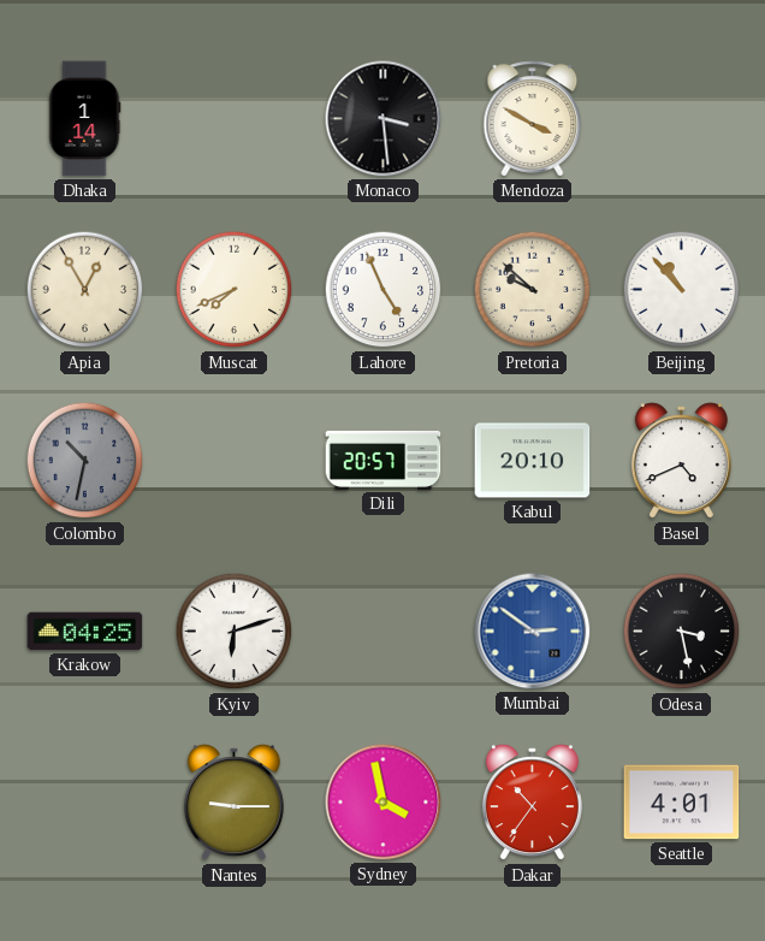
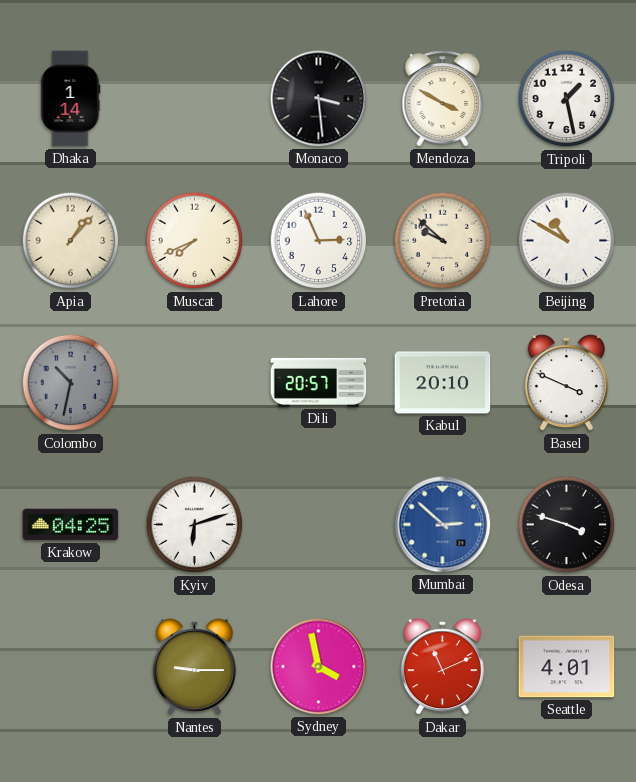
Tripoli: none -> 1:28 (567, 99)
Apia: 12:55 -> 1:07 (71, 241)
Lahore: 4:56 -> 2:56 (319, 241)
Beijing: 10:53 -> 10:50 (567, 241)
Basel: 4:41 -> 3:49 (566, 383)
Mumbai: 2:51 -> 2:52 (443, 525)
Odesa: 3:28 -> 3:48 (567, 525)
Dakar: 10:36 -> 11:11 (442, 667)
